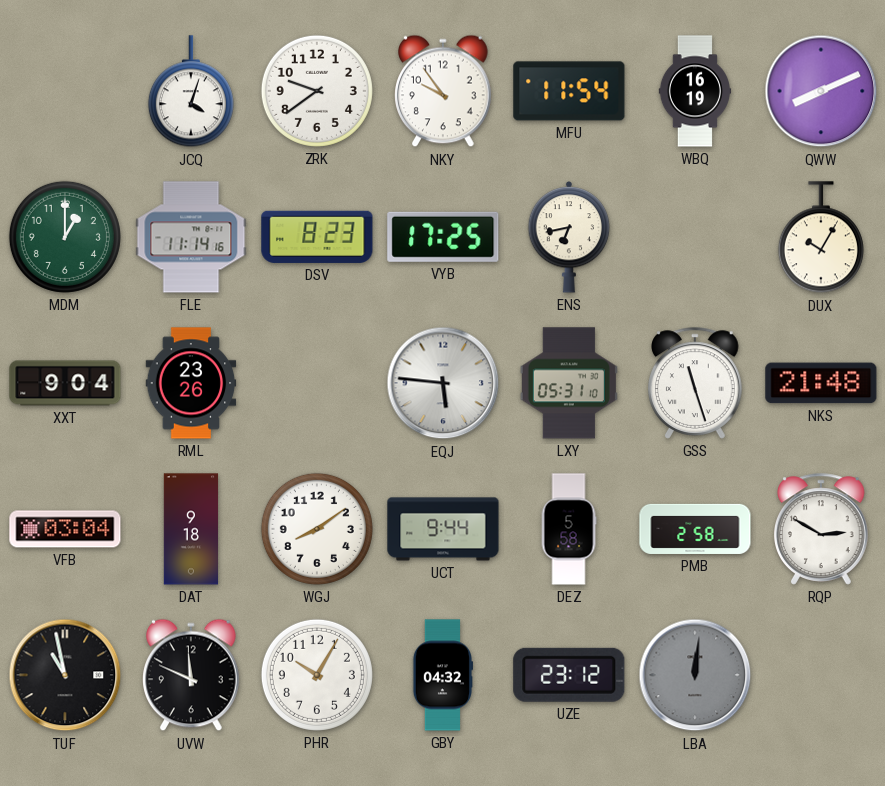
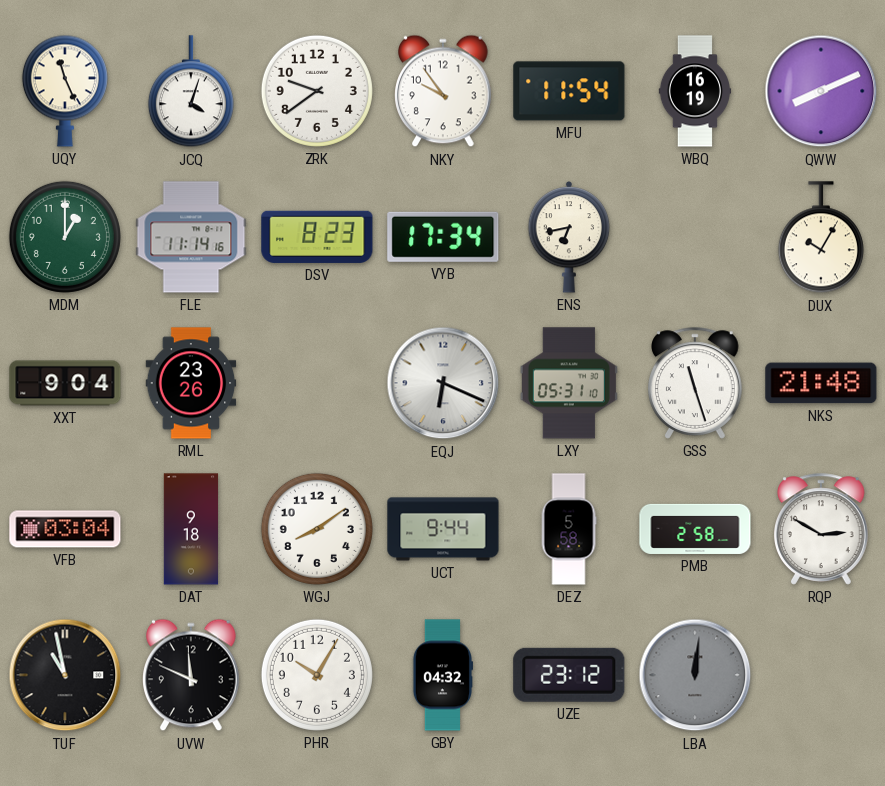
UQY: none -> 11:26 (65, 91)
VYB: 17:25 -> 17:34 (443, 237)
EQJ: 5:46 -> 6:19 (443, 383)
